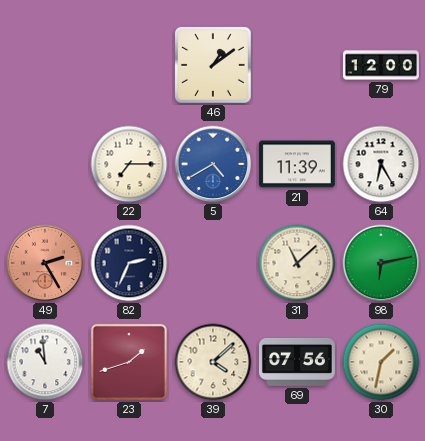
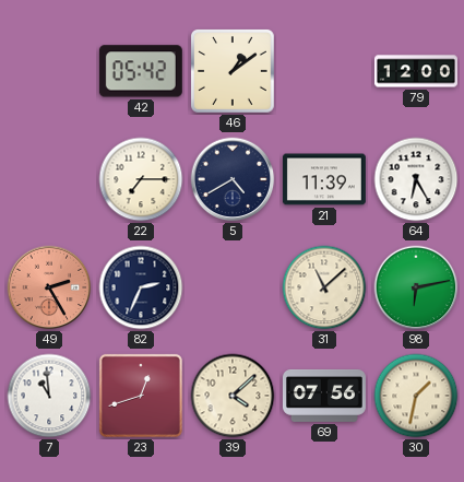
42: none -> 05:42 (141, 71)
5 dial: blue -> navy (233, 179)
23: 1:42 -> 12:42 (141, 396)
